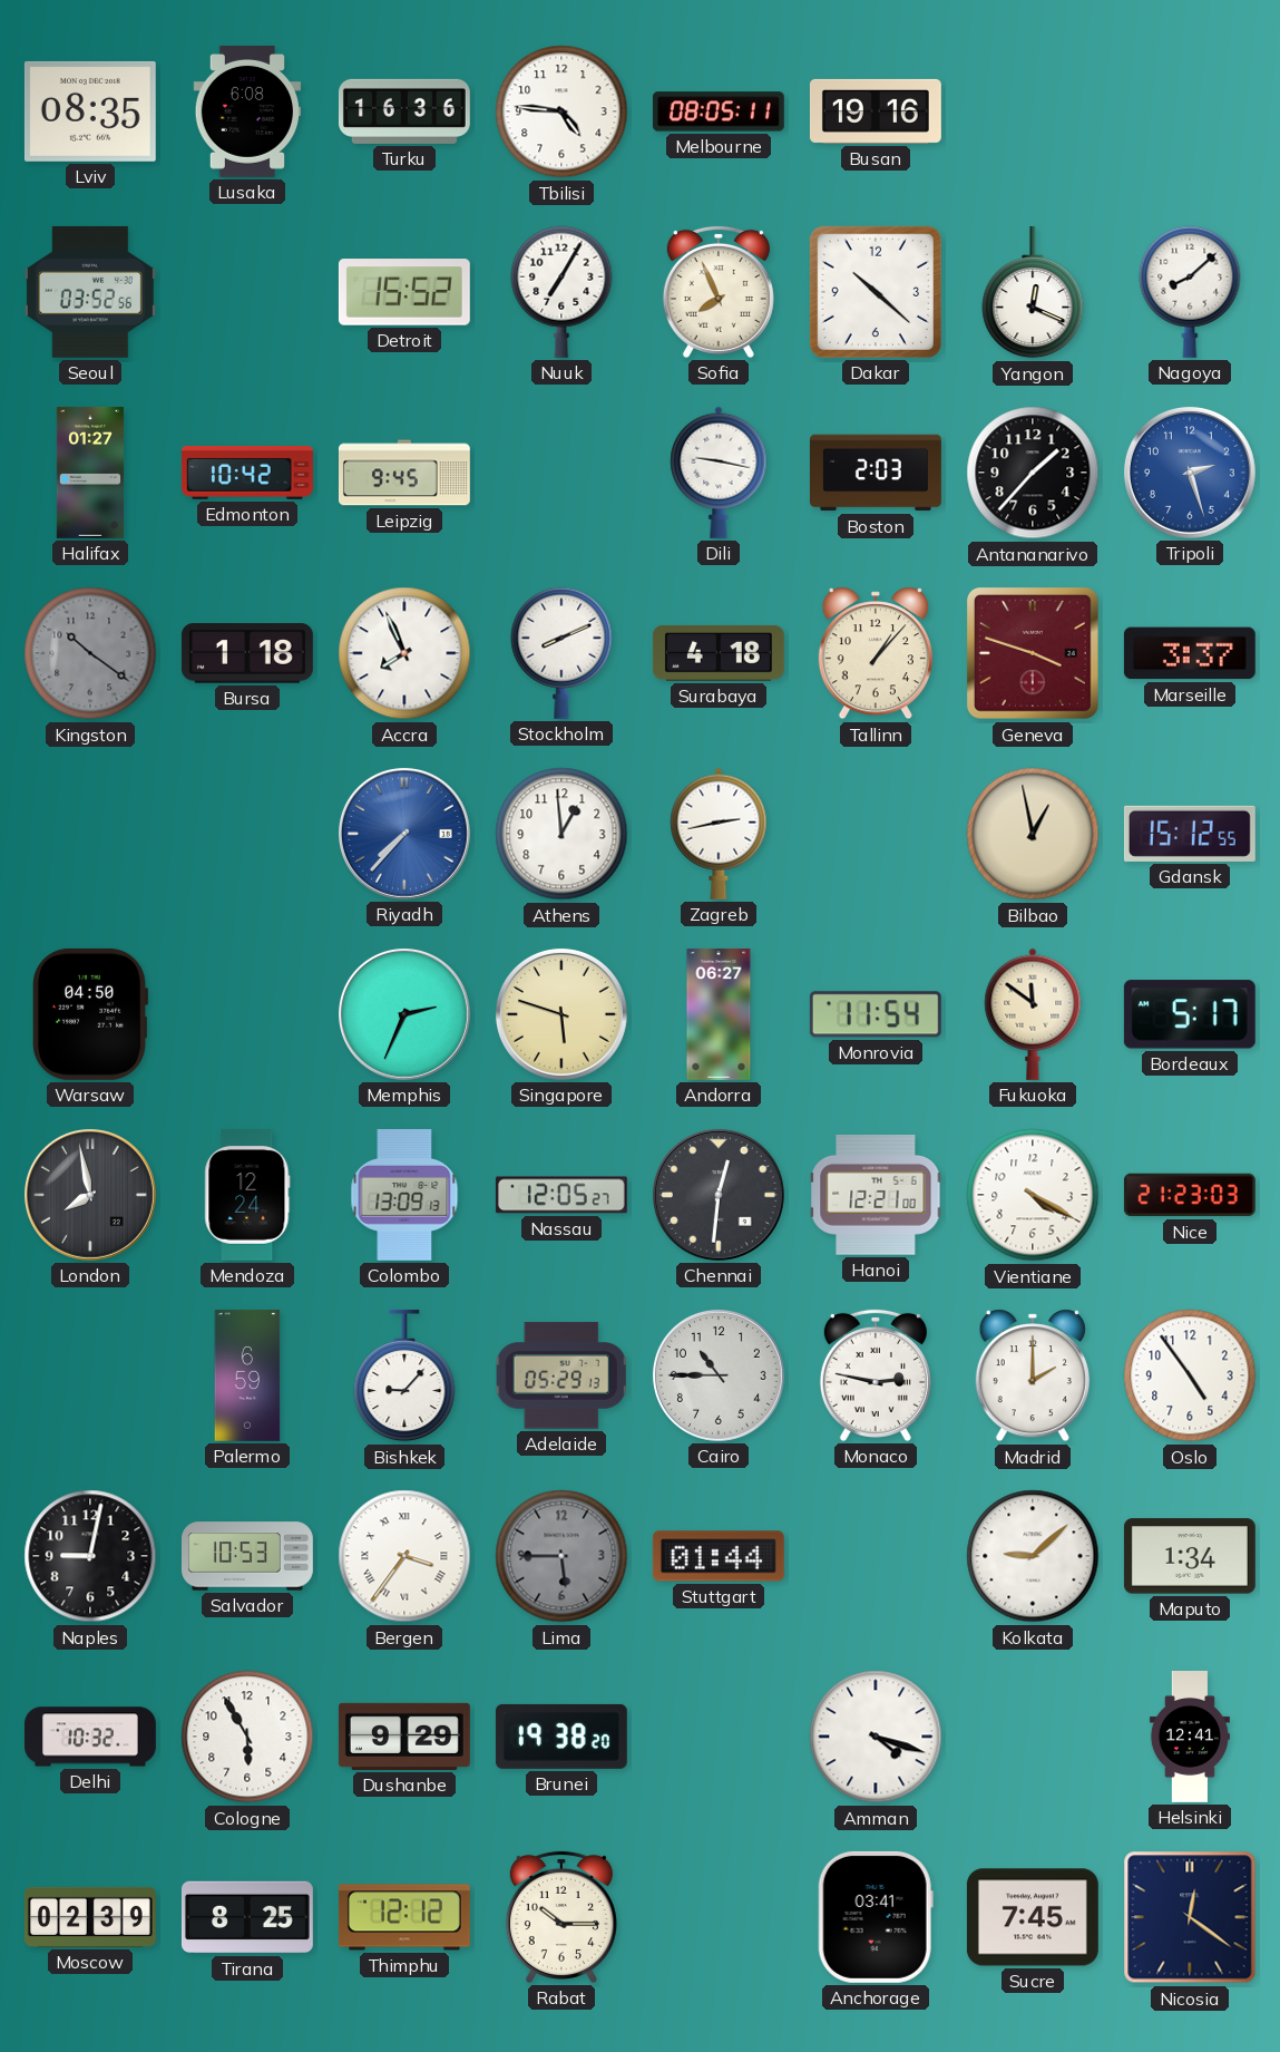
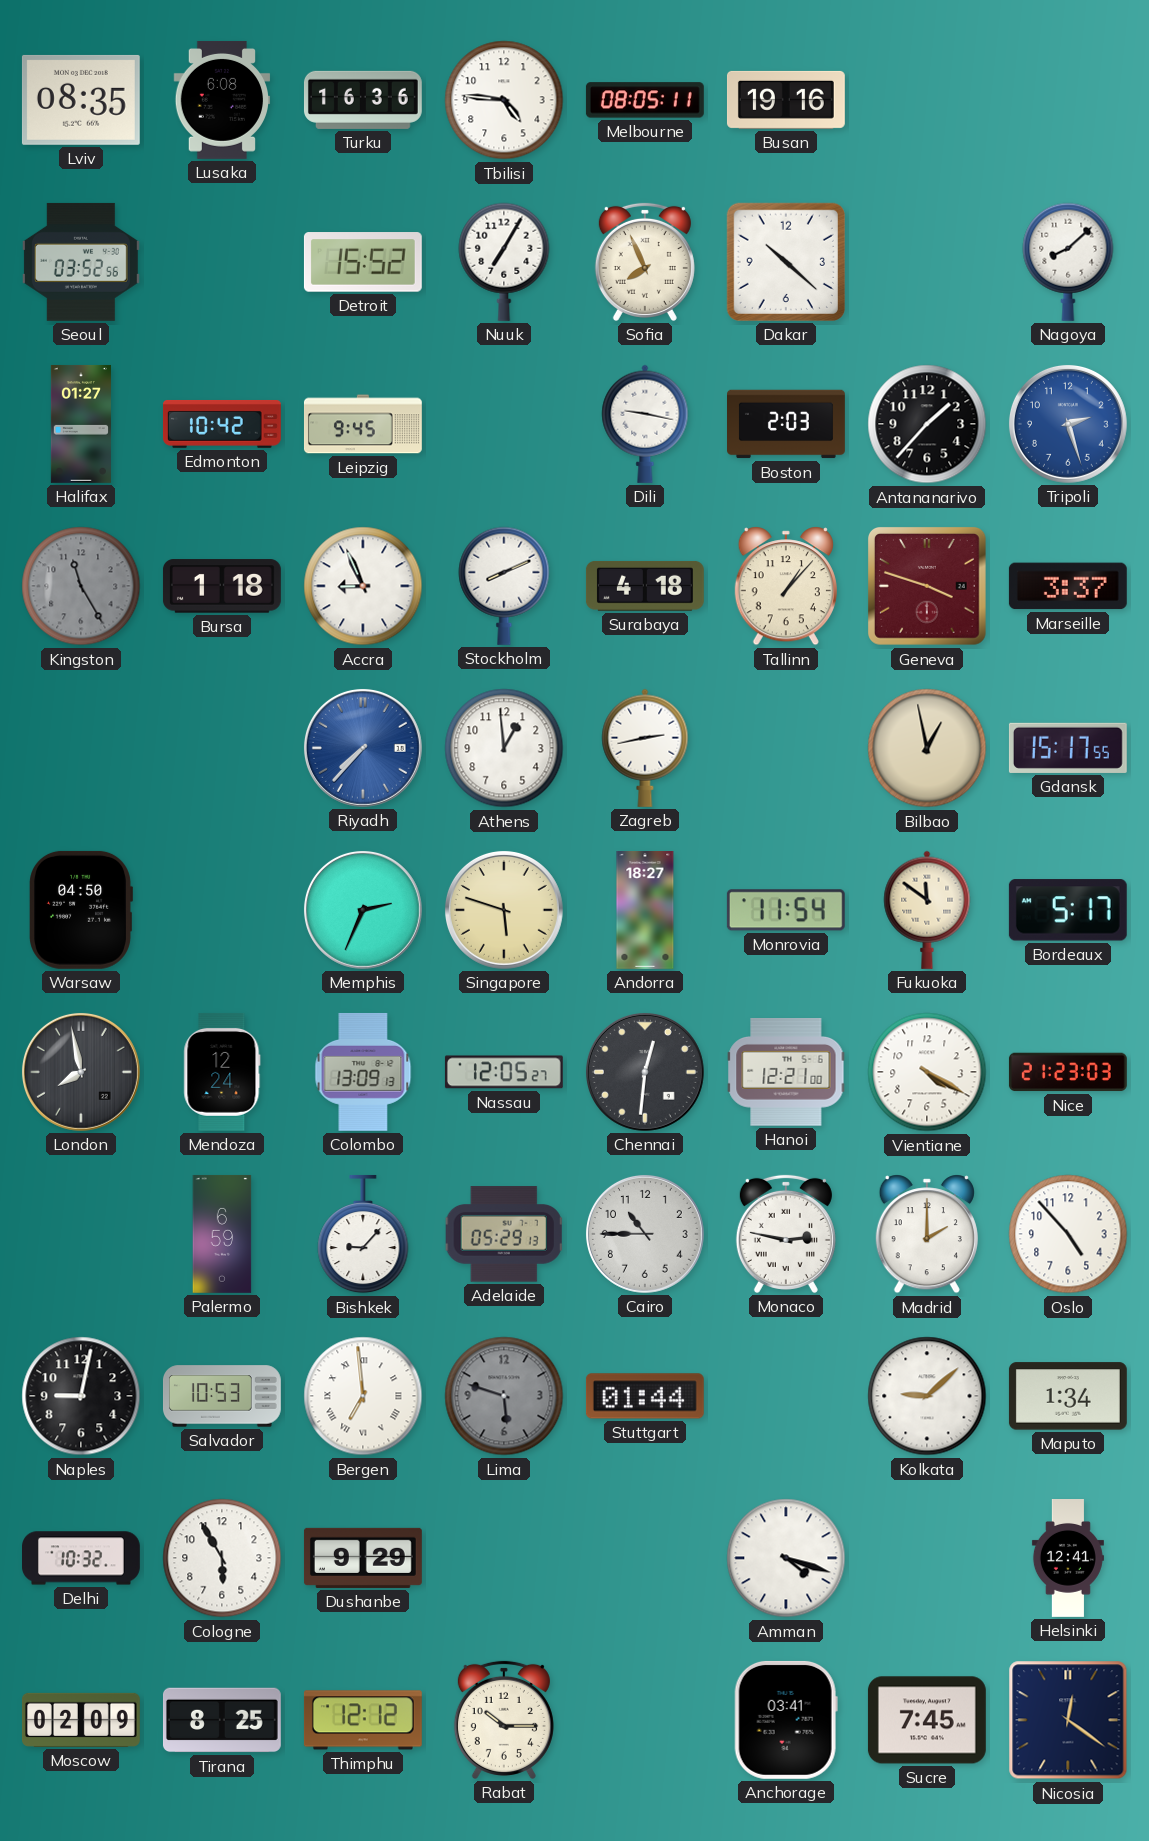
Yangon: 12:19 -> none (1033, 292)
Kingston: 10:21 -> 11:25 (81, 586)
Accra: 7:56 -> 8:56 (363, 586)
Gdansk: 15:12 -> 15:17 (1068, 748)
Andorra: 06:27 -> 18:27 (645, 911)
Oslo: 4:54 -> 4:53 (1068, 1234)
Bergen: 3:36 -> 6:59 (363, 1396)
Lima: 5:45 -> 5:48 (504, 1396)
Brunei: 19:38 -> none (561, 1737)
Moscow: 02:39 -> 02:09 (81, 1720)
